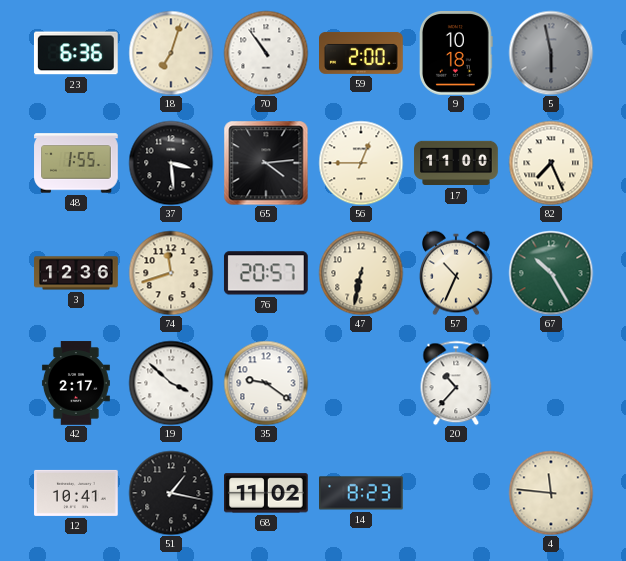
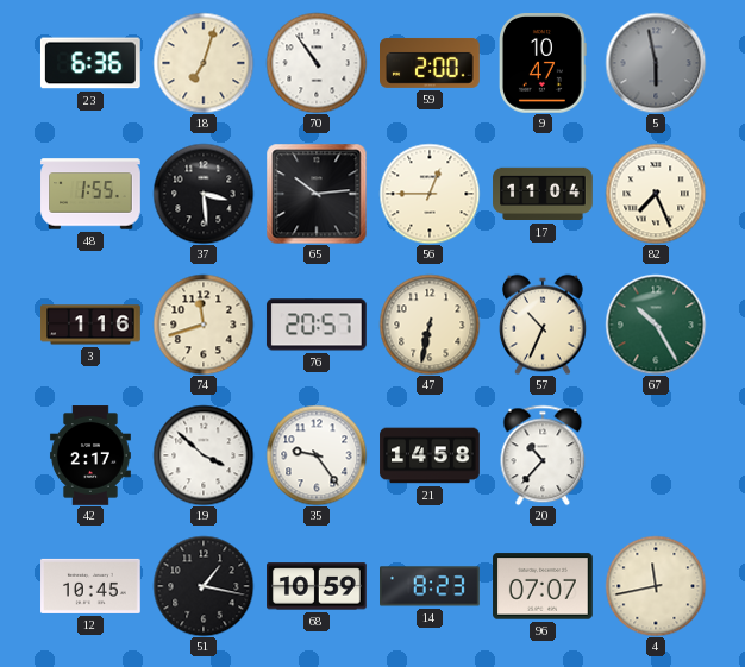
9: 10:18 -> 10:47 (544, 64)
65: 4:14 -> 10:14 (317, 194)
17: 11:00 -> 11:04 (543, 194)
3: 12:36 -> 1:16 (90, 325)
35: 9:21 -> 9:24 (317, 455)
21: none -> 14:58 (430, 455)
12: 10:41 -> 10:45 (90, 586)
68: 11:02 -> 10:59 (318, 586)
96: none -> 07:07 (543, 586)
4: 11:46 -> 11:43 (656, 586)
